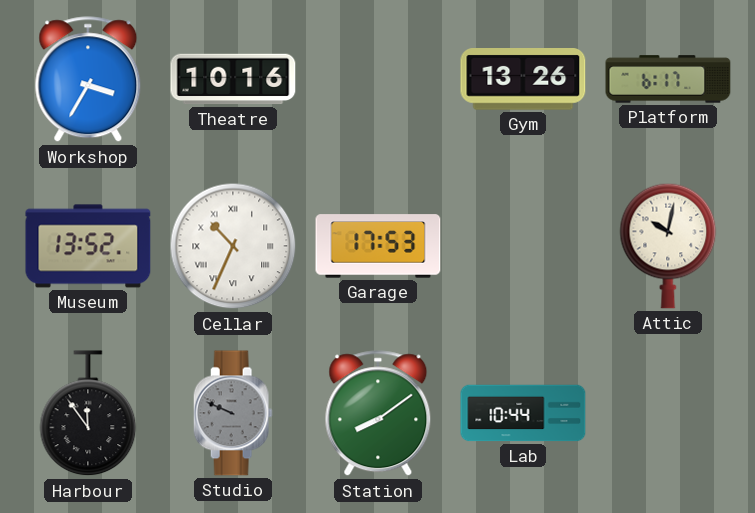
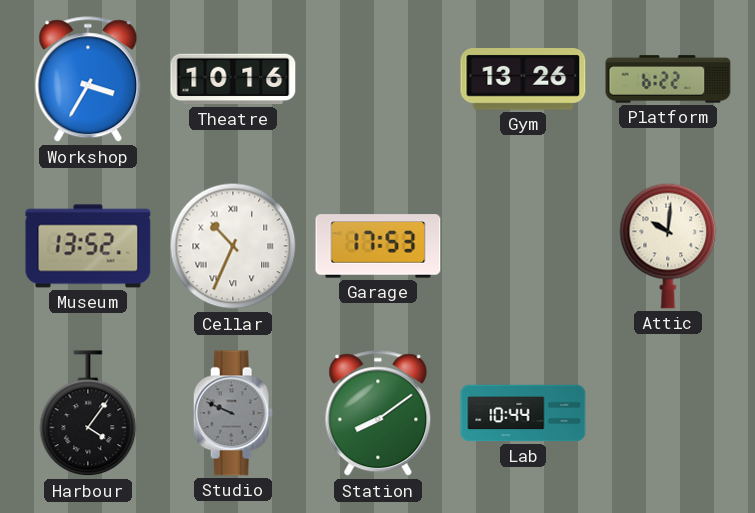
Platform: 6:17 -> 6:22 (668, 79)
Attic: 10:02 -> 10:01 (668, 246)
Harbour: 11:54 -> 4:06 (88, 414)
